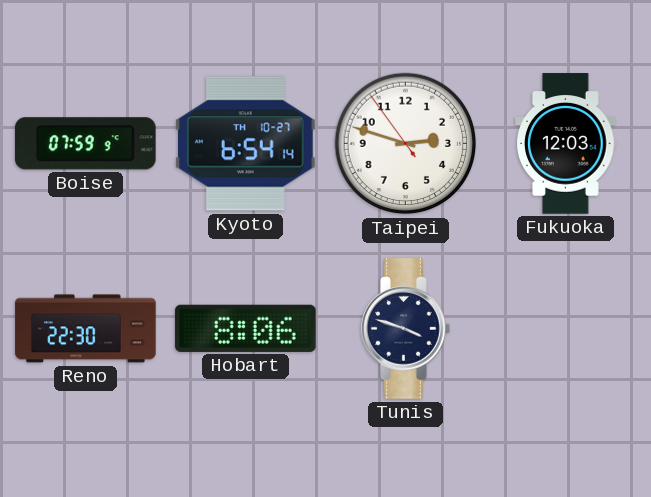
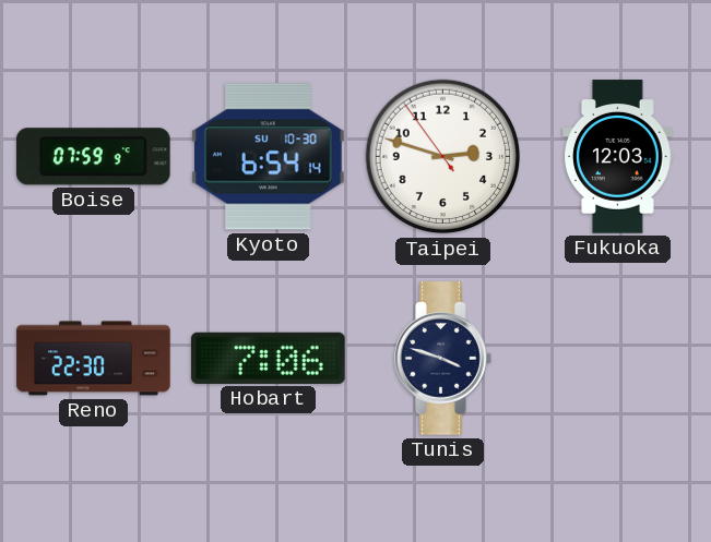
Kyoto date: TH 10-27 -> SU 10-30 (269, 157)
Hobart: 8:06 -> 7:06 (269, 358)
